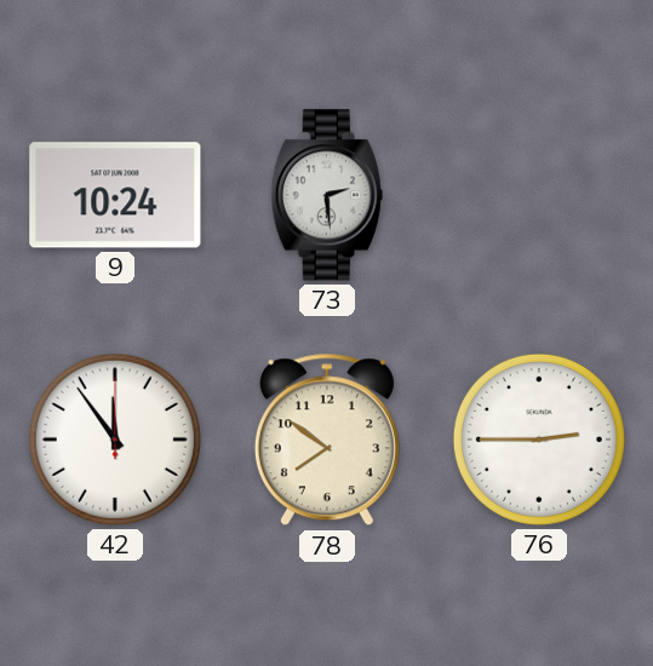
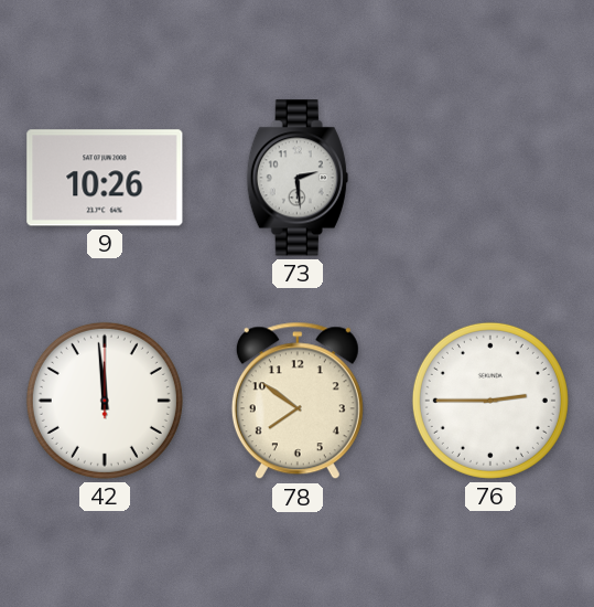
9: 10:24 -> 10:26 (105, 178)
42: 11:54 -> 11:59 (105, 401)
